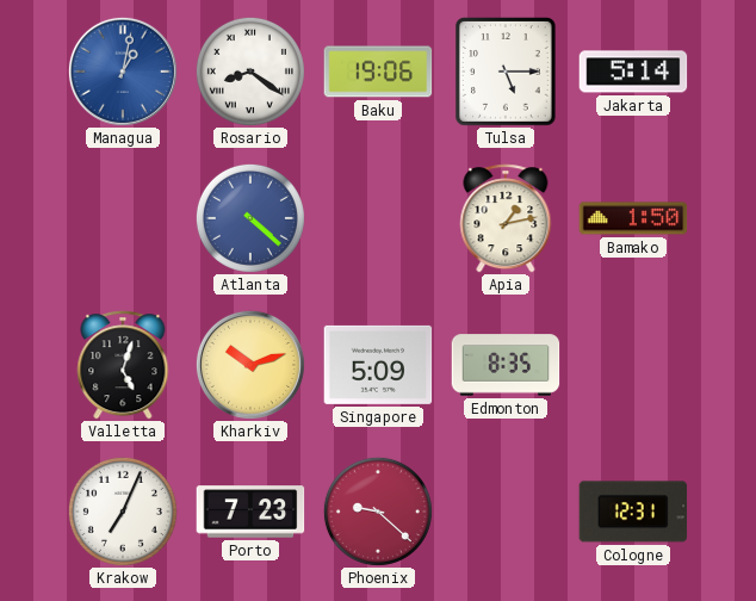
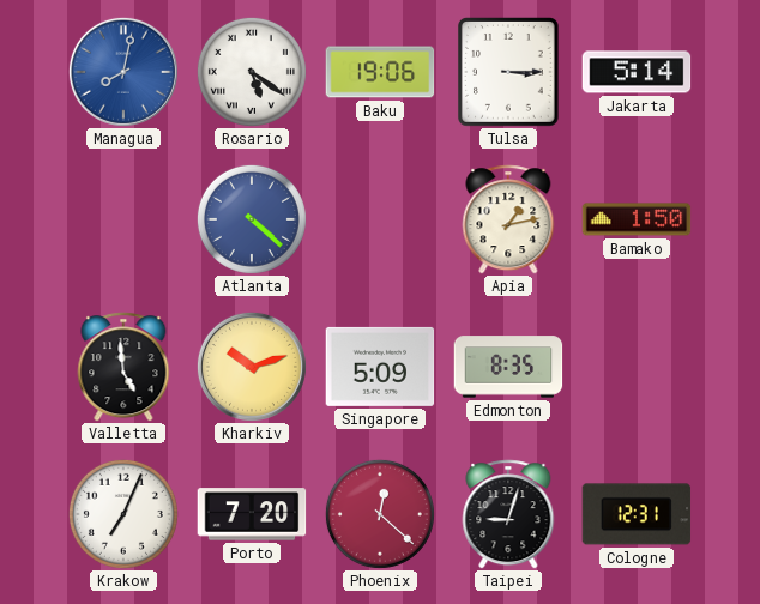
Managua: 1:02 -> 8:02 (123, 72)
Rosario: 8:21 -> 5:21 (252, 72)
Tulsa: 5:15 -> 3:15 (509, 73)
Valletta: 5:03 -> 4:59 (123, 367)
Porto: 7:23 -> 7:20 (252, 514)
Phoenix: 9:22 -> 12:22 (380, 514)
Taipei: none -> 9:03 (508, 514)
